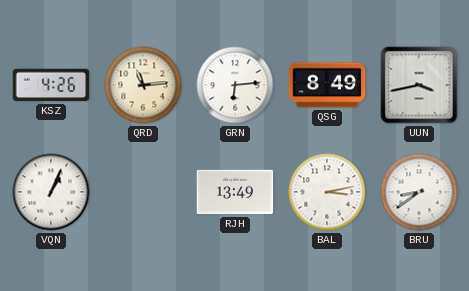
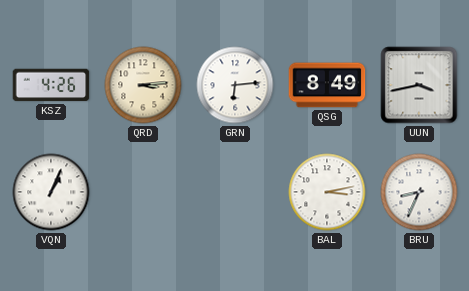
QRD: 11:14 -> 3:14 (143, 85)
RJH: 13:49 -> none (235, 192)
BRU: 8:39 -> 8:34 (419, 192)
